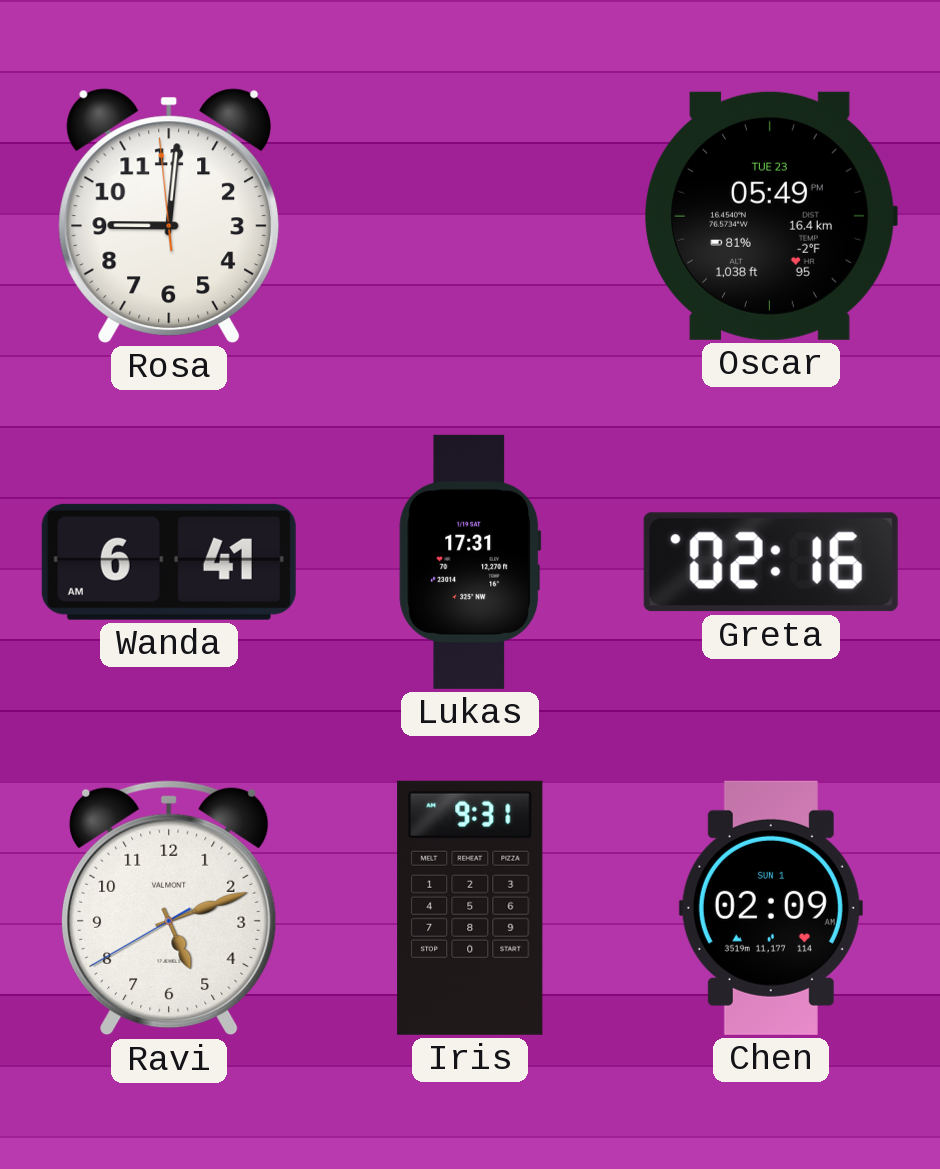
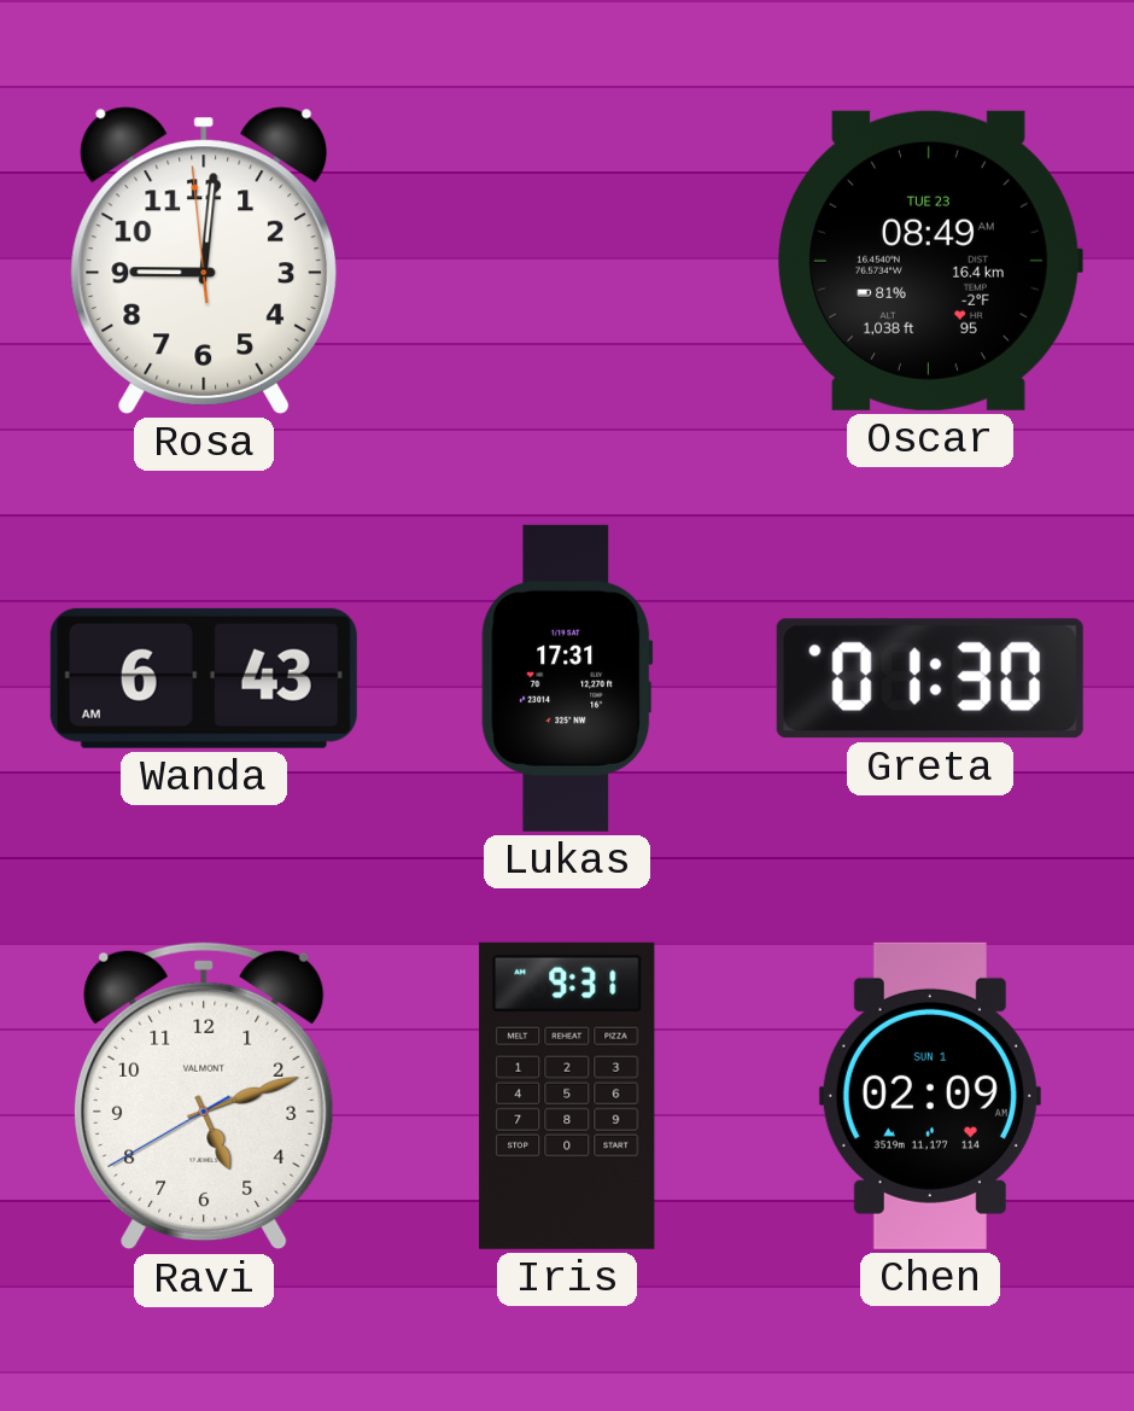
Oscar: 05:49 -> 08:49 (930, 261)
Wanda: 6:41 -> 6:43 (204, 678)
Greta: 02:16 -> 01:30 (930, 678)
